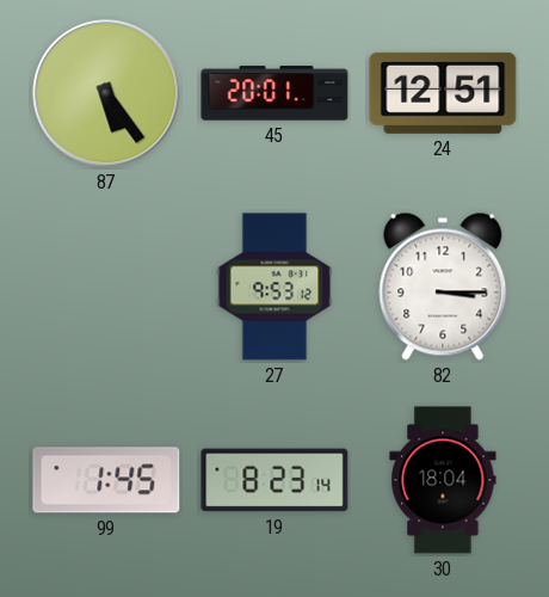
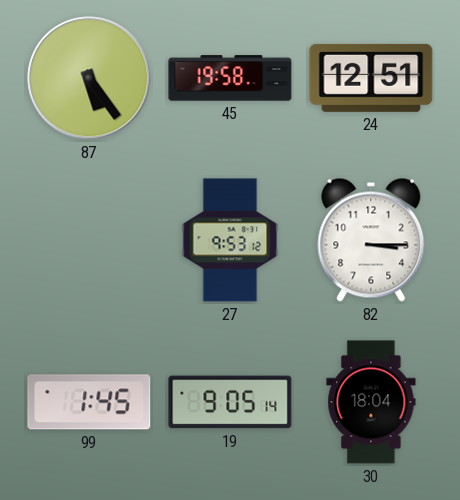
45: 20:01 -> 19:58 (230, 78)
19: 8:23 -> 9:05 (230, 402)
